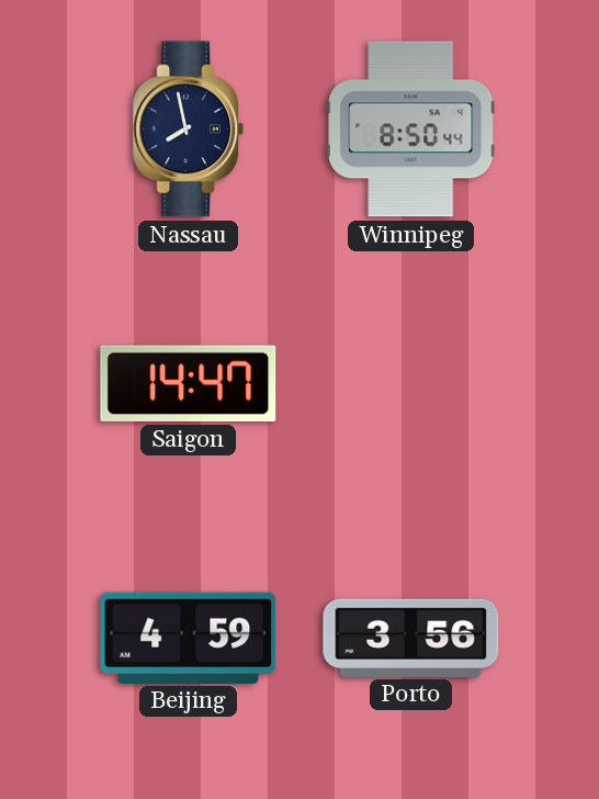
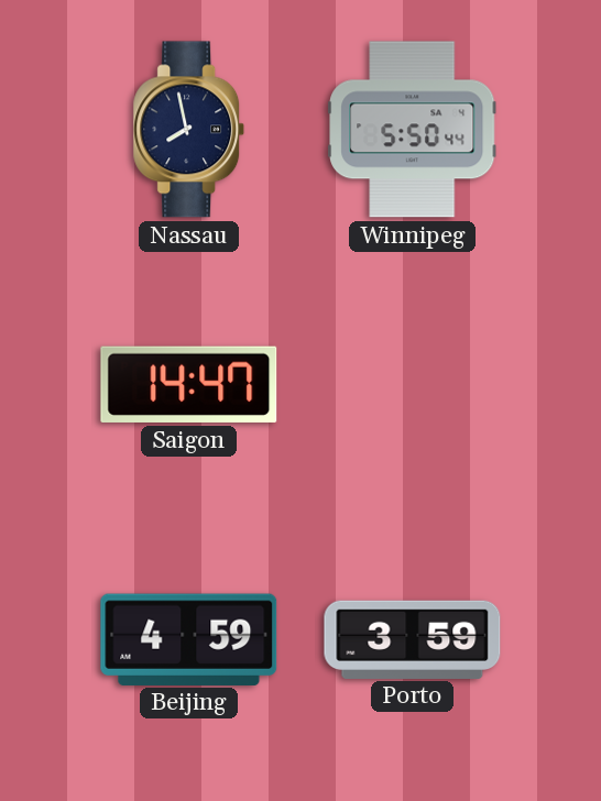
Winnipeg: 8:50 -> 5:50 (413, 130)
Porto: 3:56 -> 3:59 (413, 639)
